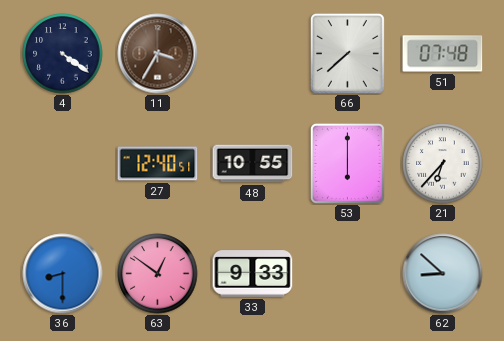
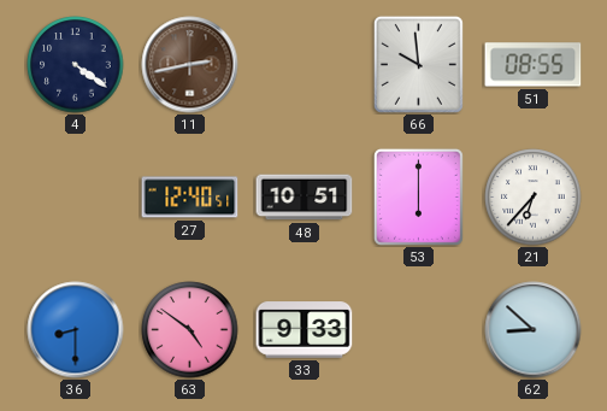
11: 3:35 -> 2:43 (190, 65)
66: 7:38 -> 9:59 (418, 64)
51: 07:48 -> 08:55 (534, 65)
48: 10:55 -> 10:51 (305, 198)
63: 12:51 -> 4:51 (190, 330)
